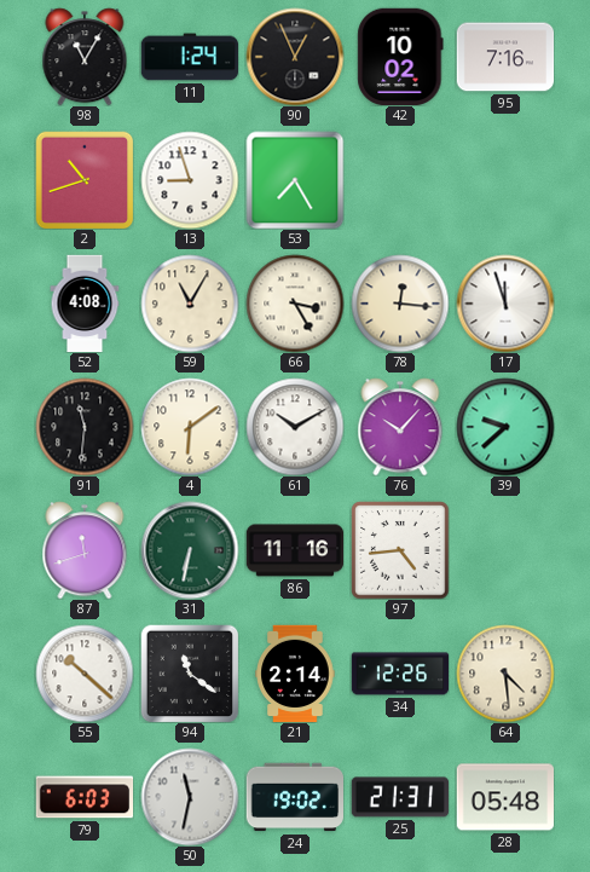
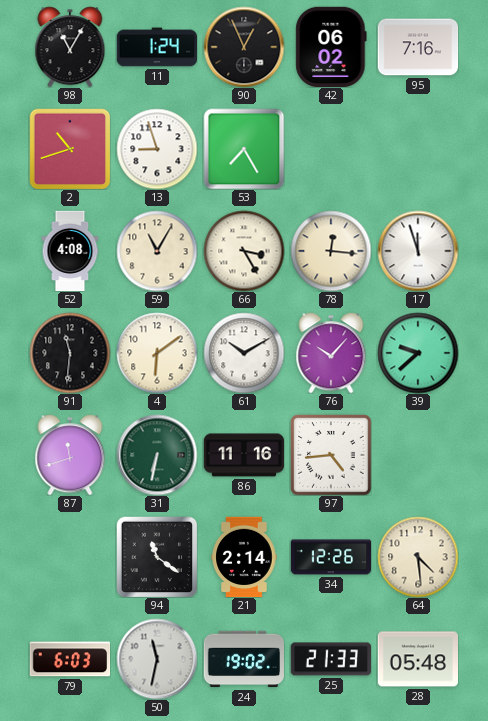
42: 10:02 -> 06:02 (331, 46)
55: 10:22 -> none (85, 674)
25: 21:31 -> 21:33 (330, 659)
